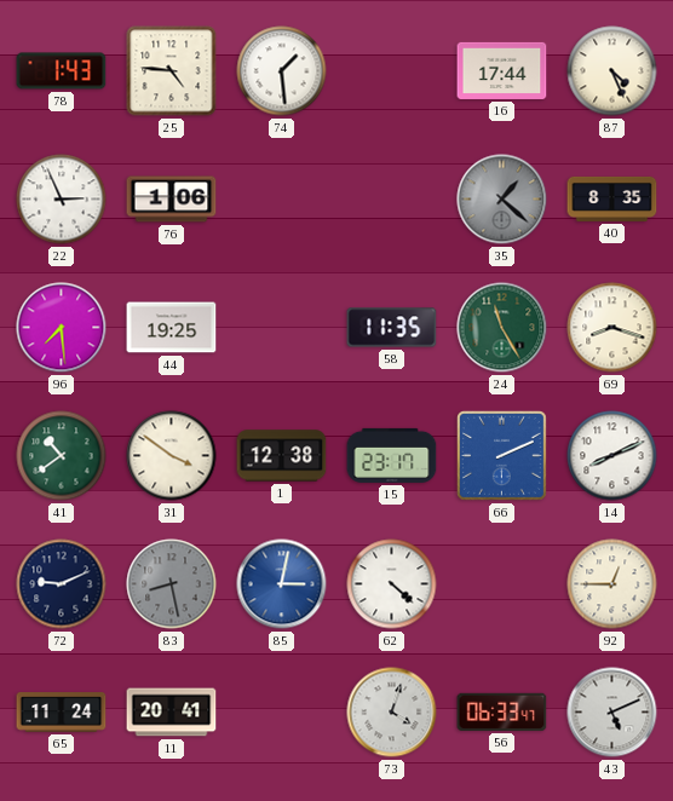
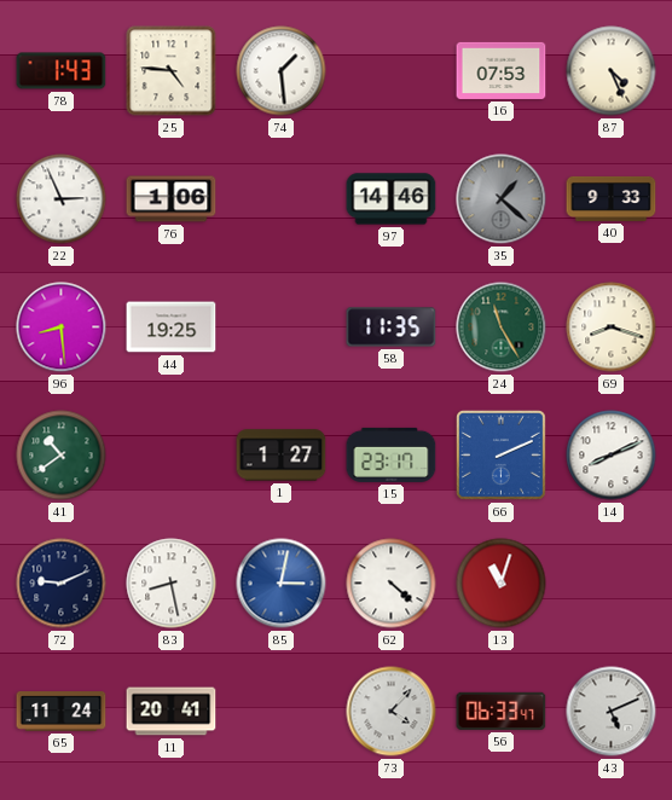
16: 17:44 -> 07:53 (502, 70)
97: none -> 14:46 (392, 199)
40: 8:35 -> 9:33 (612, 198)
96: 7:29 -> 8:29 (62, 327)
31: 3:51 -> none (172, 456)
1: 12:38 -> 1:27 (282, 456)
83 dial: grey -> white (172, 584)
13: none -> 11:03 (502, 584)
92: 12:45 -> none (612, 584)
73: 4:03 -> 4:07 (392, 712)
